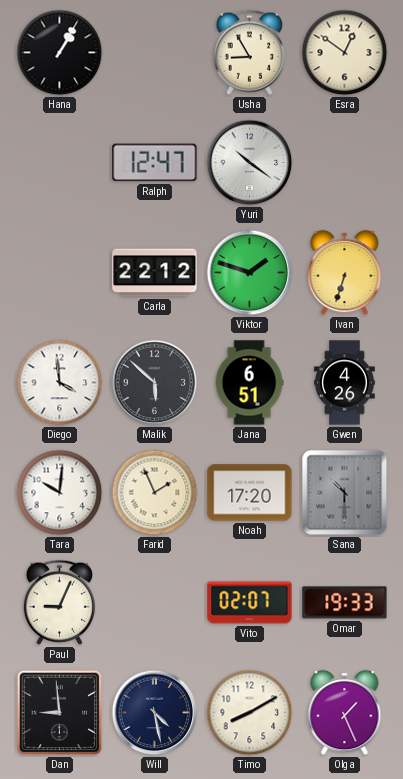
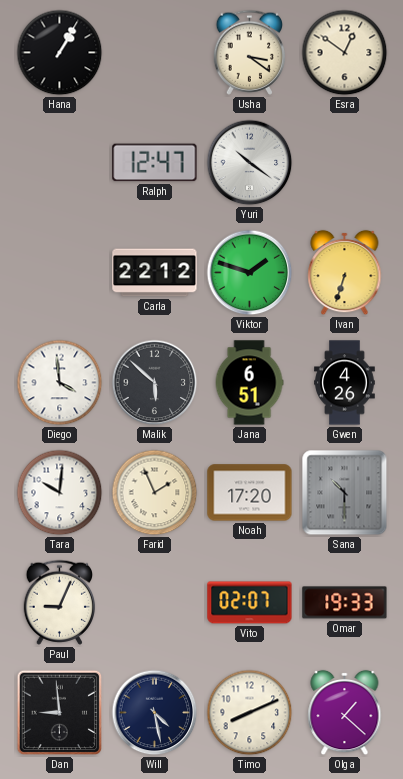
Usha: 8:55 -> 3:21 (250, 52)
Timo: 8:10 -> 8:11 (250, 713)
Olga: 1:26 -> 1:22 (345, 713)
